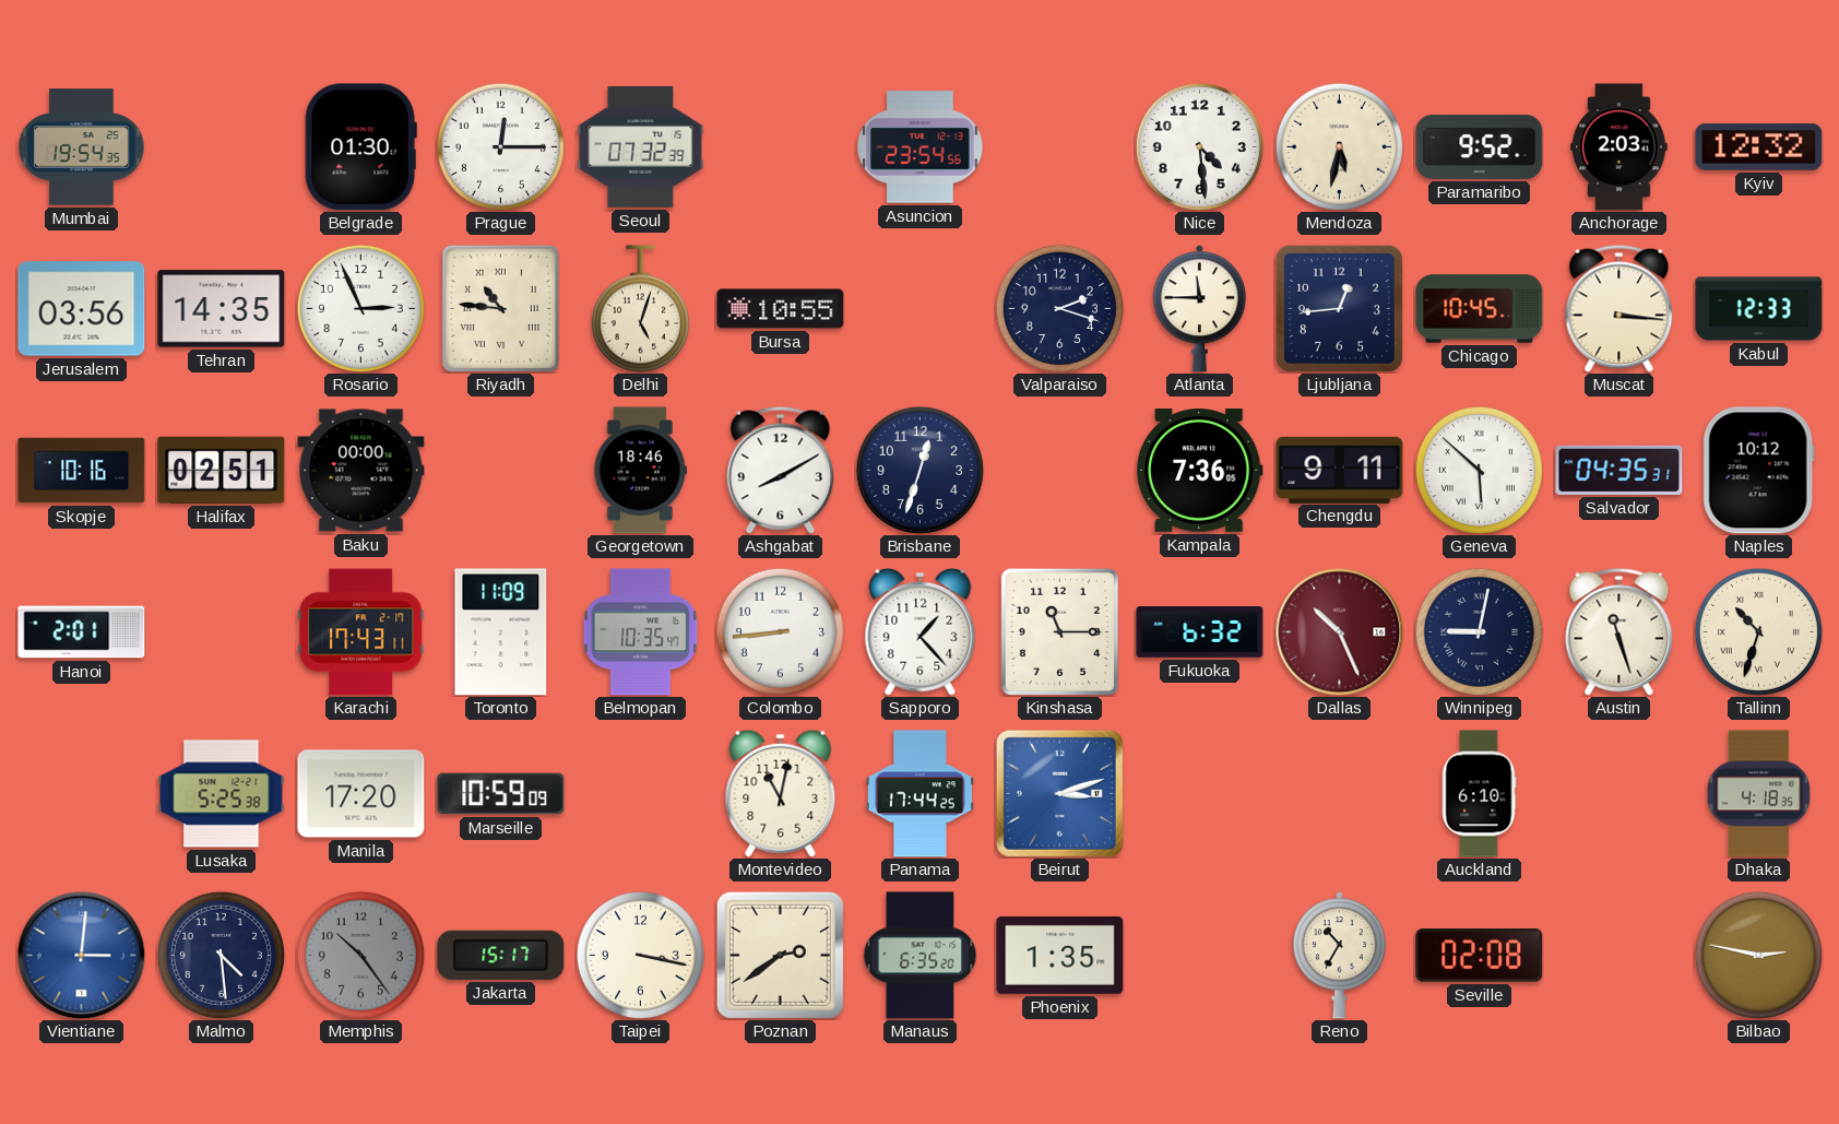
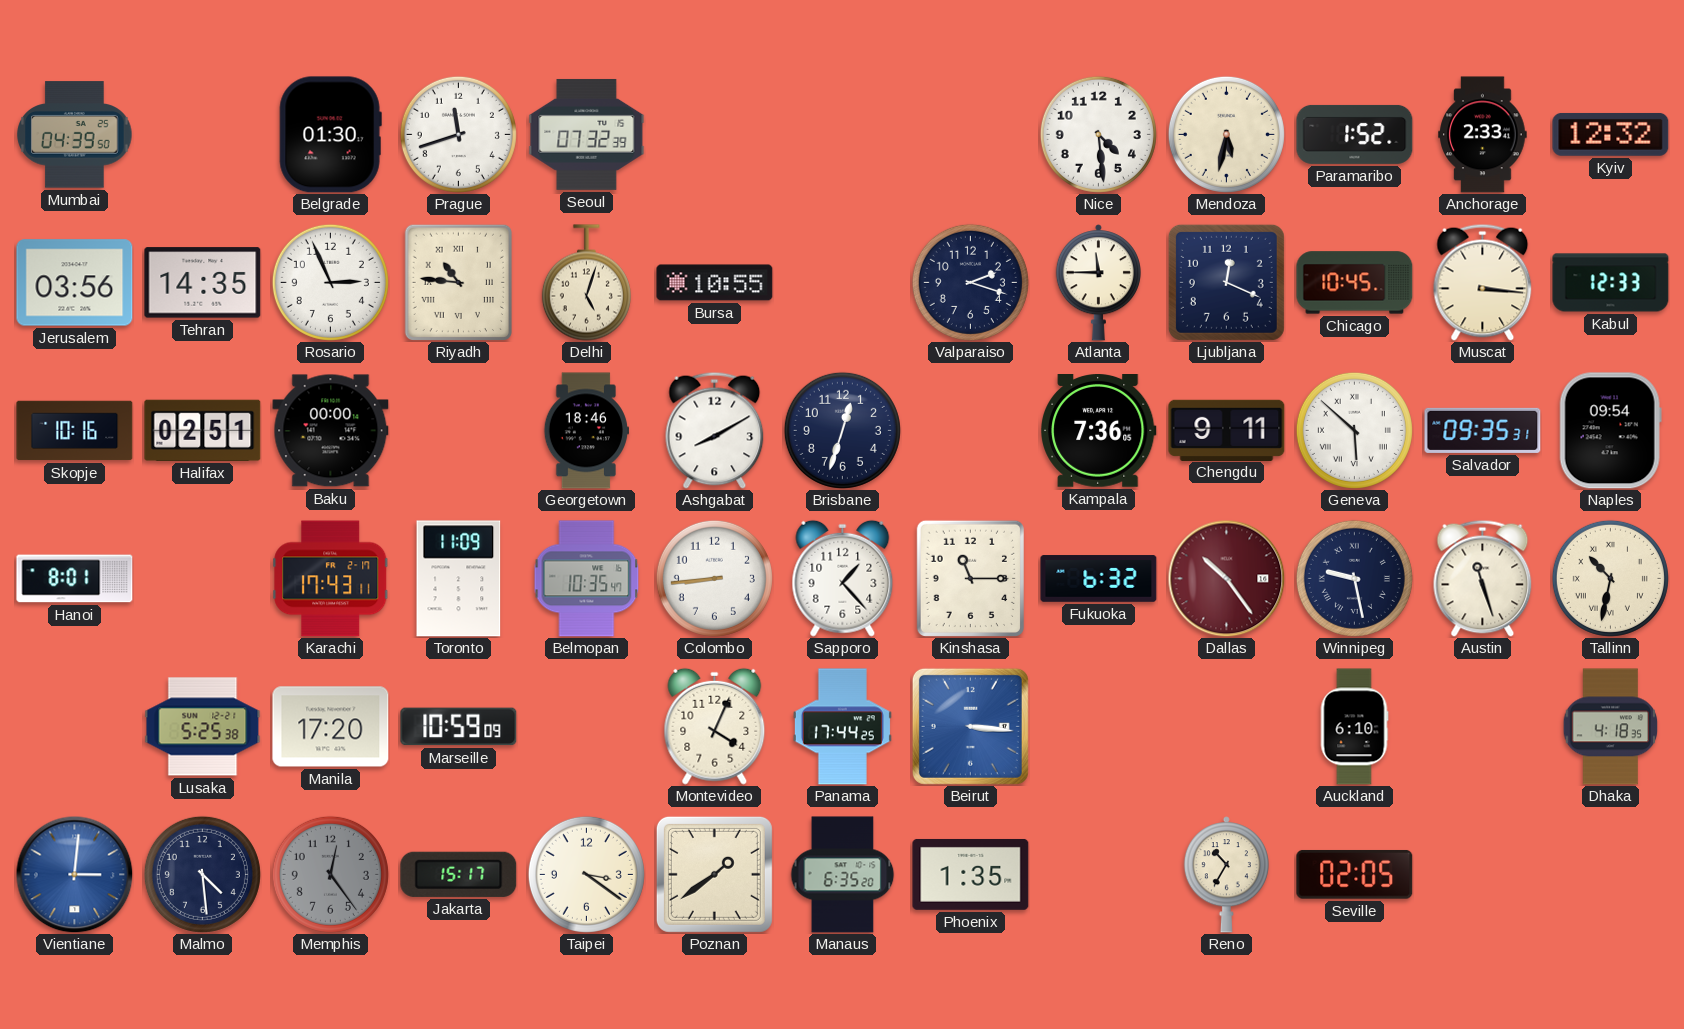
Mumbai: 19:54 -> 04:39 (75, 135)
Prague: 12:15 -> 11:42 (458, 134)
Asuncion: 23:54 -> none (921, 147)
Paramaribo: 9:52 -> 1:52 (1355, 134)
Anchorage: 2:03 -> 2:33 (1483, 135)
Ljubljana: 12:44 -> 12:19 (1226, 282)
Salvador: 04:35 -> 09:35 (1483, 430)
Naples: 10:12 -> 09:54 (1610, 431)
Hanoi: 2:01 -> 8:01 (75, 579)
Dallas: 10:26 -> 10:24 (1226, 578)
Winnipeg: 9:02 -> 9:28 (1354, 578)
Tallinn: 10:33 -> 10:32 (1610, 578)
Montevideo: 11:02 -> 4:04 (715, 726)
Beirut: 3:12 -> 3:16 (970, 726)
Memphis: 10:24 -> 12:24 (330, 874)
Taipei: 3:17 -> 3:21 (586, 874)
Poznan: 2:39 -> 1:39 (714, 874)
Seville: 02:08 -> 02:05 (1355, 874)
Bilbao: 2:47 -> none (1758, 955)
